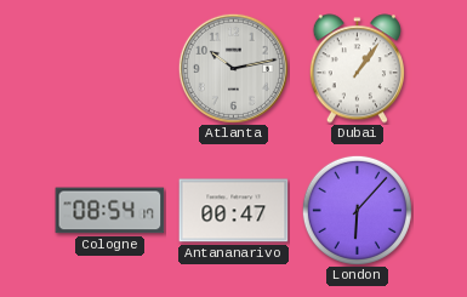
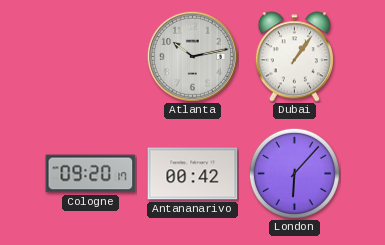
Cologne: 08:54 -> 09:20 (91, 174)
Antananarivo: 00:47 -> 00:42 (193, 174)
